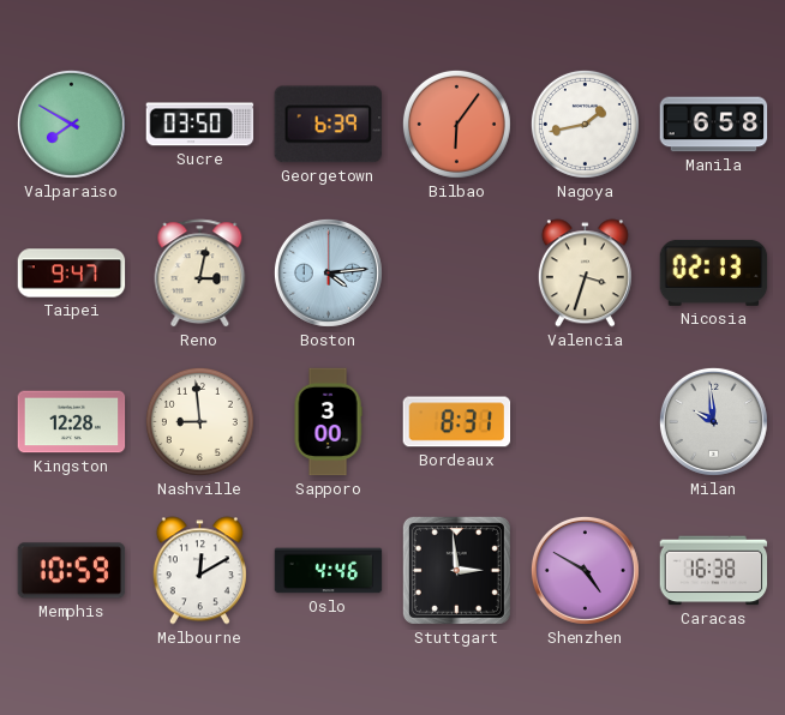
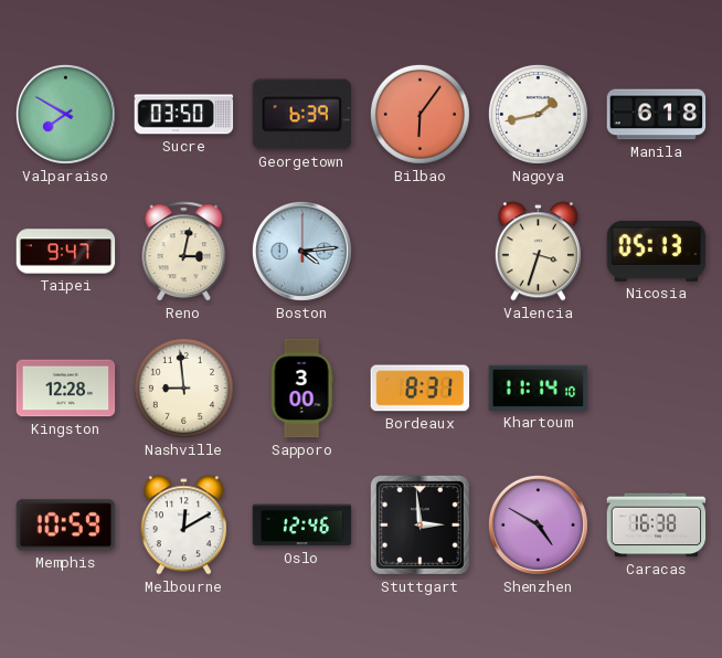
Manila: 6:58 -> 6:18 (657, 115)
Nicosia: 02:13 -> 05:13 (657, 251)
Khartoum: none -> 11:14 (539, 388)
Milan: 9:59 -> none (713, 421)
Oslo: 4:46 -> 12:46 (302, 526)
